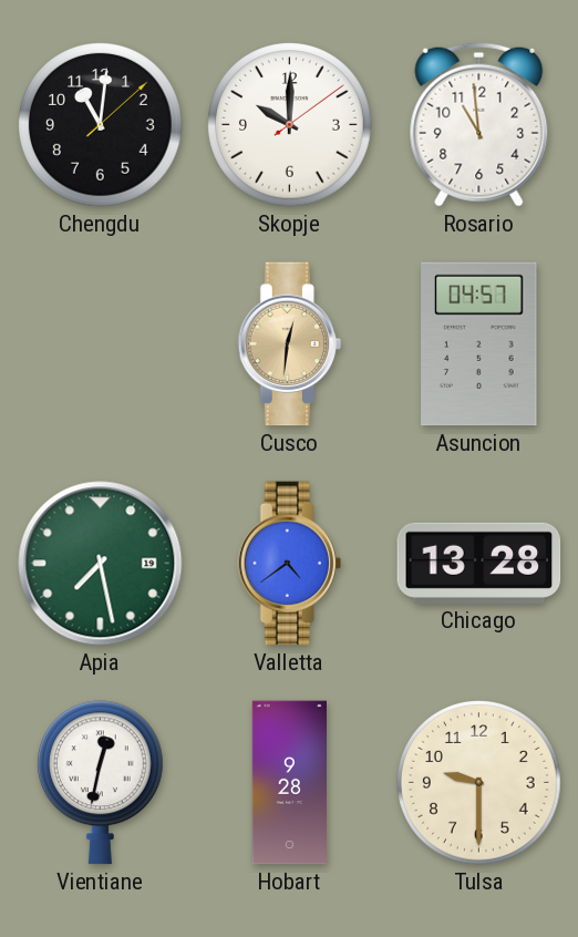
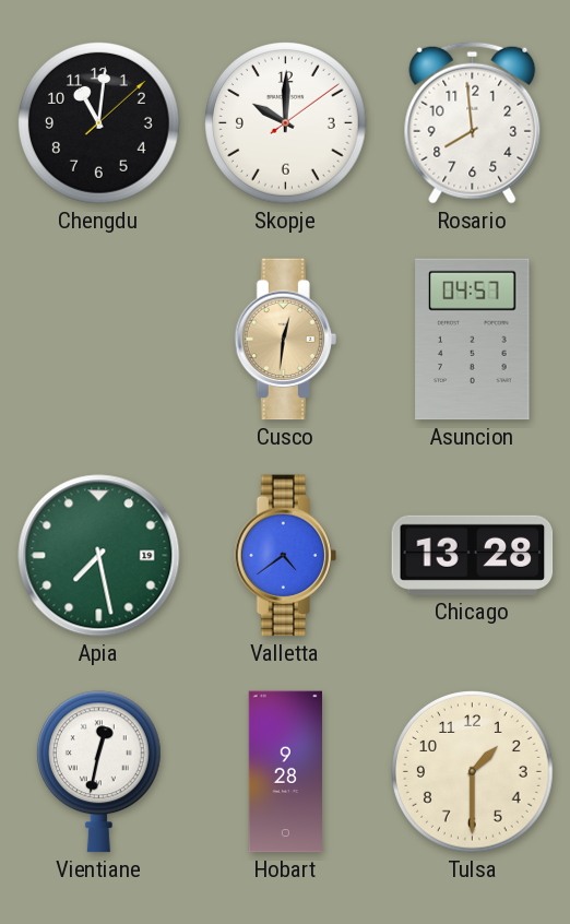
Rosario: 10:59 -> 7:59 (473, 122)
Tulsa: 9:30 -> 1:30 (473, 772)
